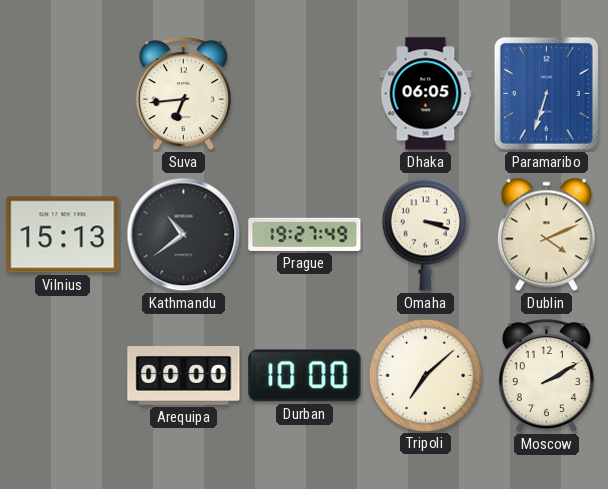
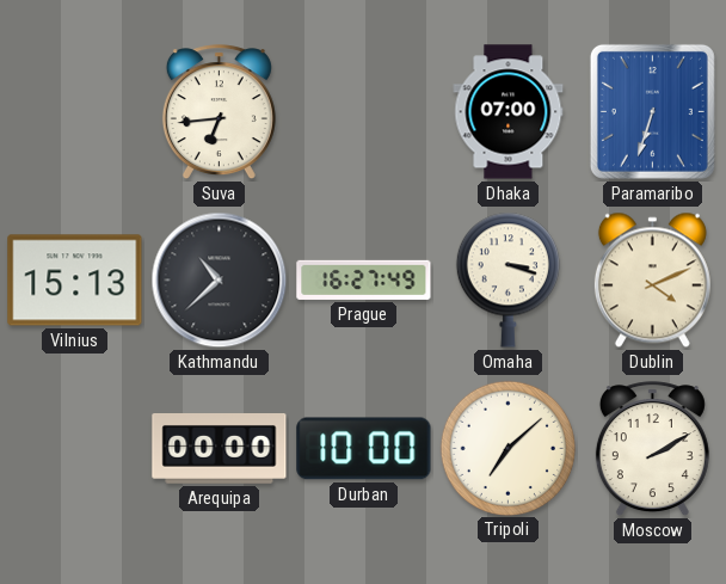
Dhaka: 06:05 -> 07:00 (509, 112)
Kathmandu: 10:39 -> 10:38 (220, 281)
Prague: 19:27 -> 16:27 (364, 279)
